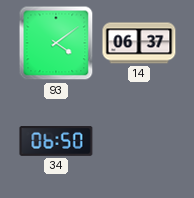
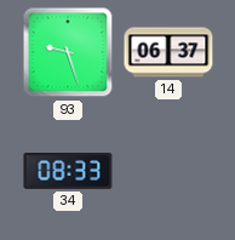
93: 4:09 -> 9:27 (68, 52)
34: 06:50 -> 08:33 (68, 172)
